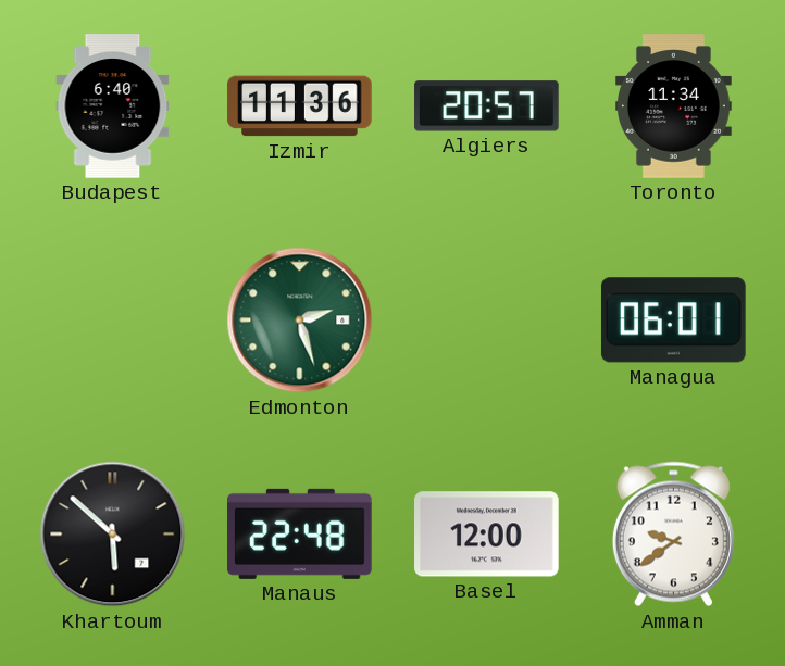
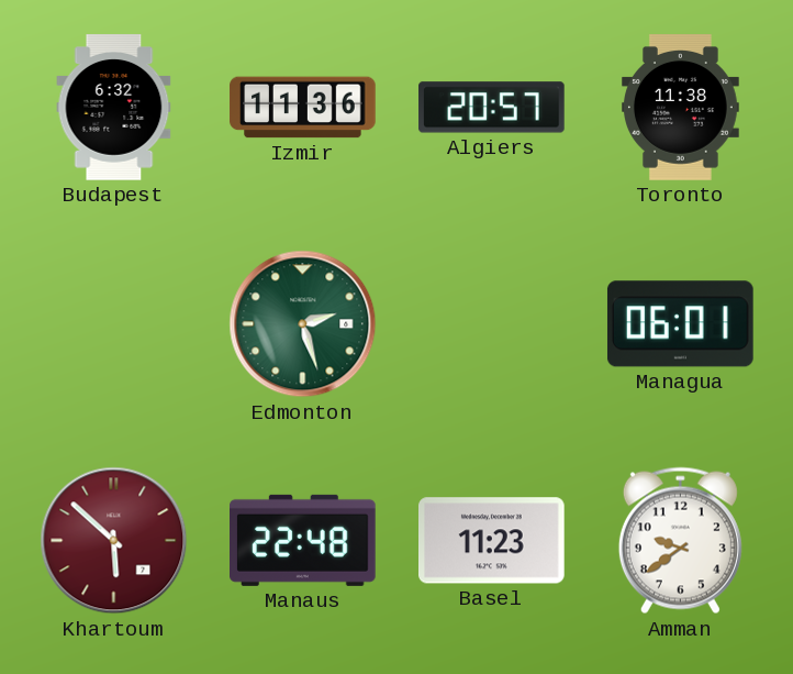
Budapest: 6:40 -> 6:32 (114, 108)
Toronto: 11:34 -> 11:38 (681, 108)
Khartoum dial: black -> burgundy (114, 541)
Basel: 12:00 -> 11:23 (492, 541)
